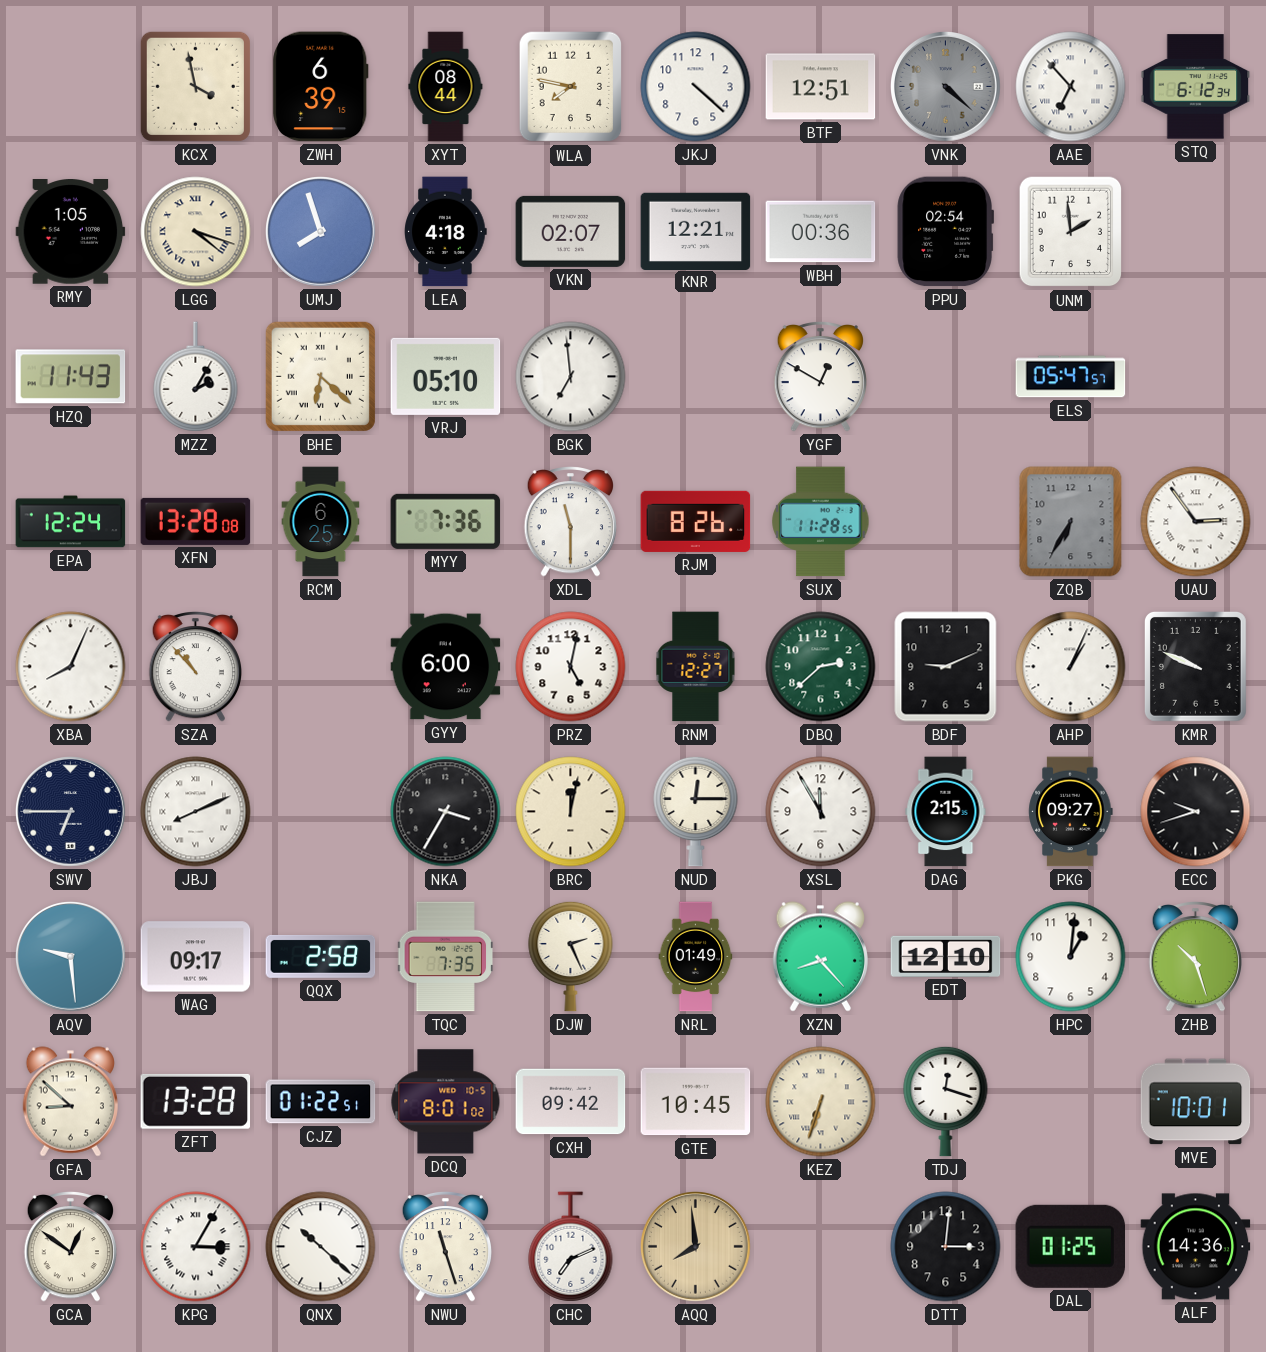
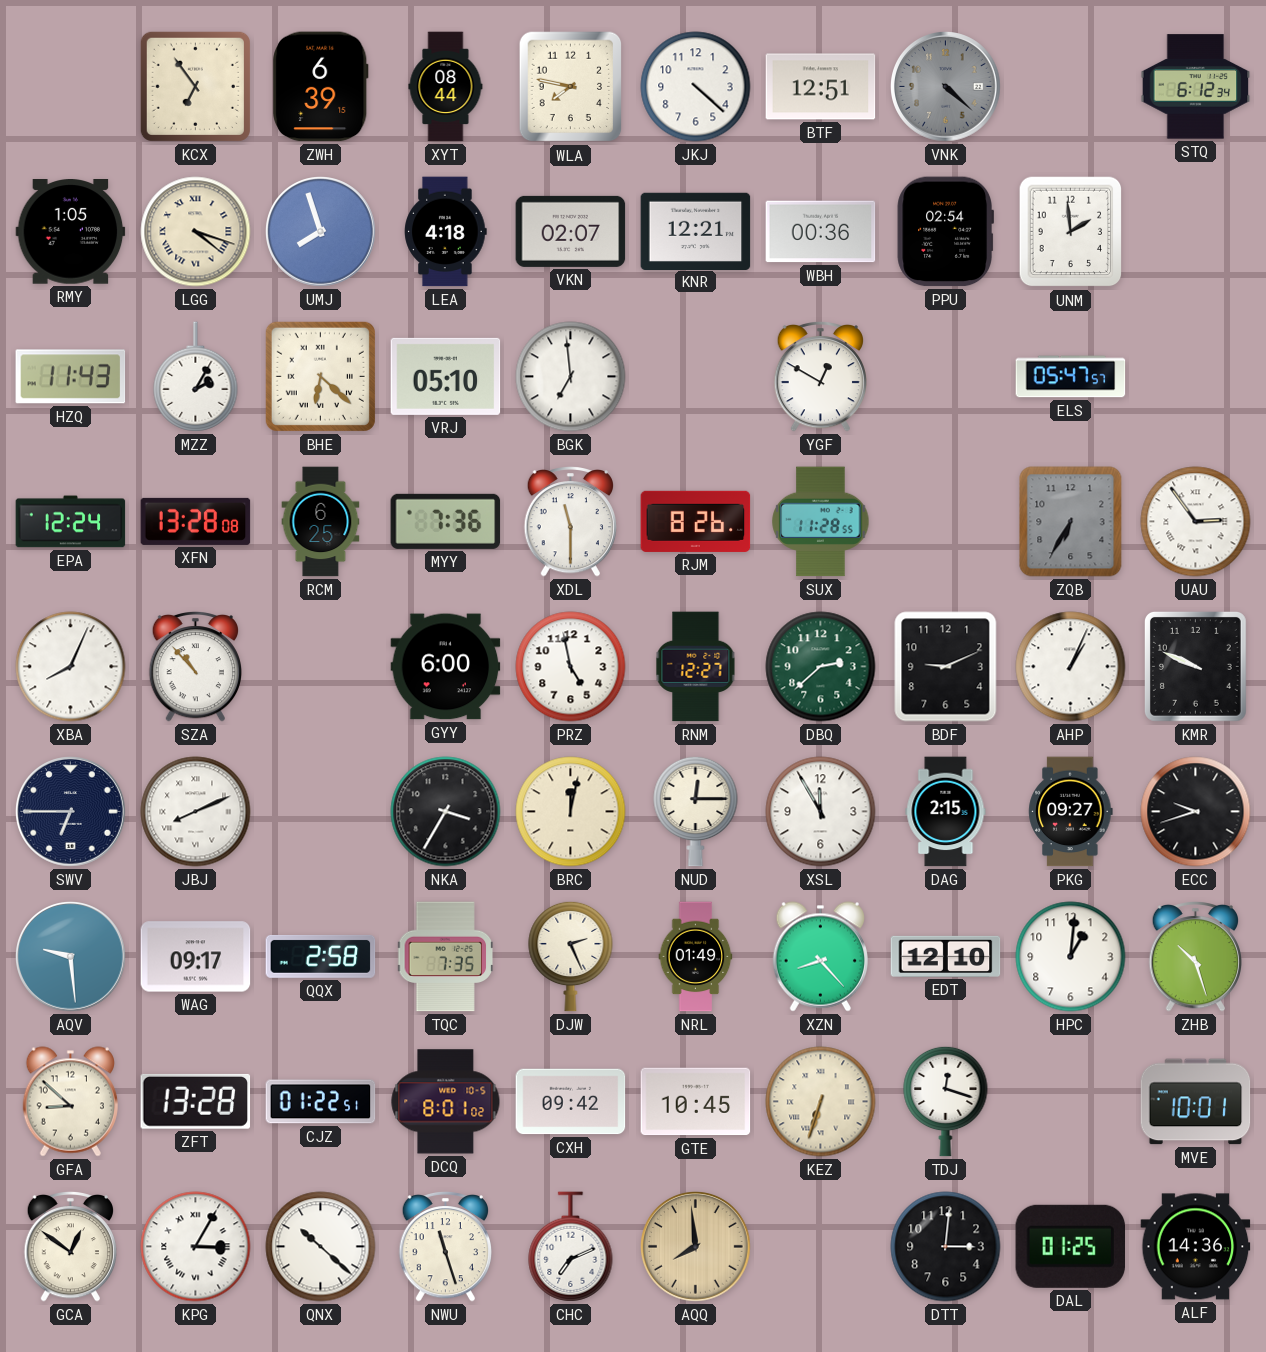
KCX: 3:58 -> 6:54 (195, 86)
AAE: 6:53 -> none (1071, 87)
PRZ: 5:02 -> 4:58 (571, 667)
